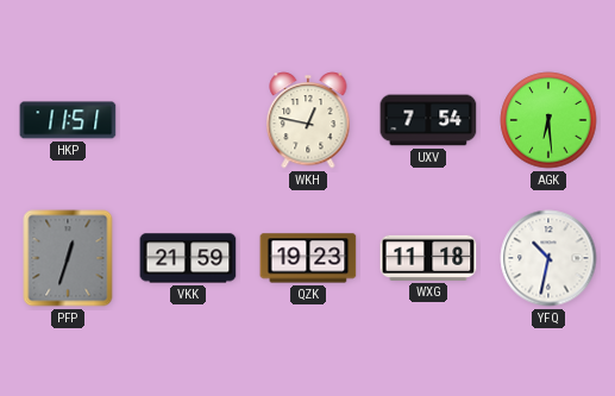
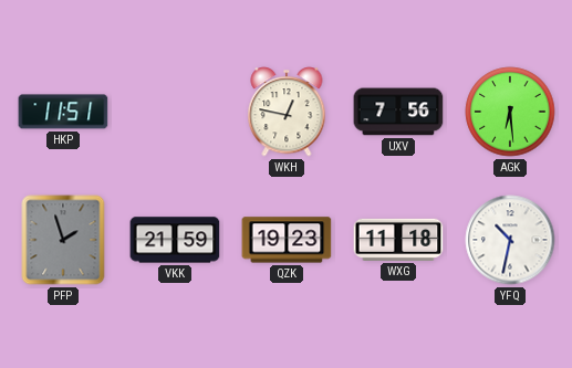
UXV: 7:54 -> 7:56 (398, 112)
PFP: 12:33 -> 1:57 (63, 240)
